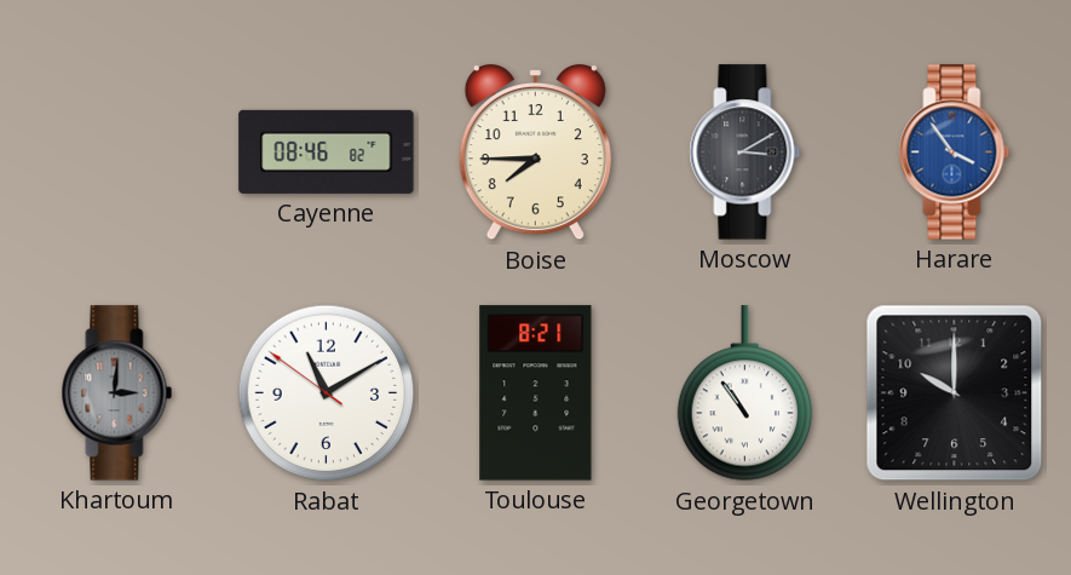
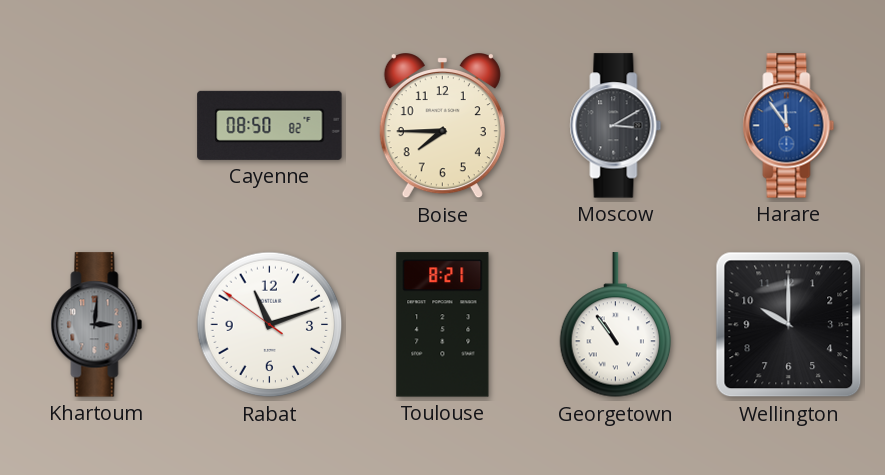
Cayenne: 08:46 -> 08:50 (270, 125)
Harare: 3:54 -> 11:54 (789, 126)
Rabat: 11:09 -> 11:11 (270, 325)
